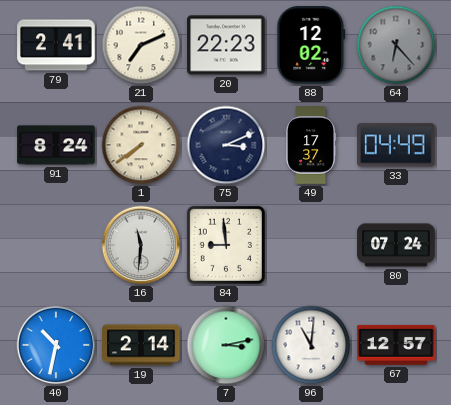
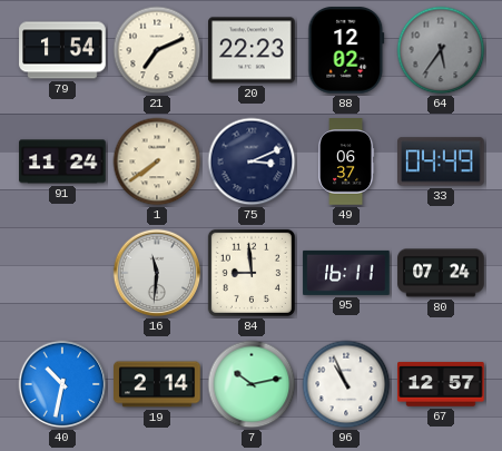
79: 2:41 -> 1:54 (62, 50)
64: 6:23 -> 5:36 (441, 50)
91: 8:24 -> 11:24 (62, 161)
49: 17:37 -> 06:37 (347, 161)
95: none -> 16:11 (346, 273)
7: 3:13 -> 10:13 (252, 384)
96: 11:01 -> 10:56 (346, 384)
